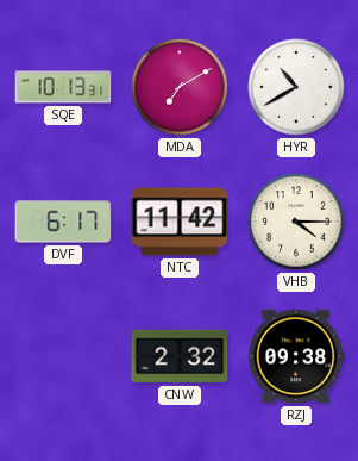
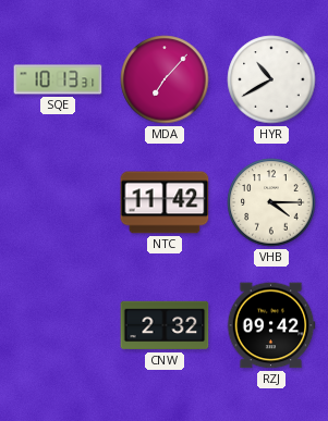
MDA: 7:10 -> 7:07 (165, 79)
DVF: 6:17 -> none (63, 222)
RZJ: 09:38 -> 09:42 (271, 325)
